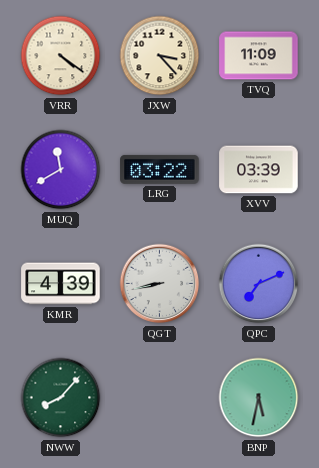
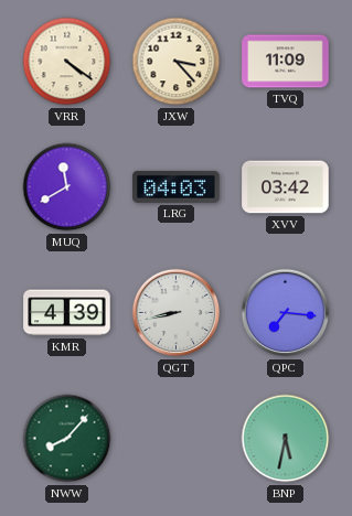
LRG: 03:22 -> 04:03 (177, 186)
XVV: 03:39 -> 03:42 (286, 187)
QPC: 7:11 -> 7:16 (286, 313)
